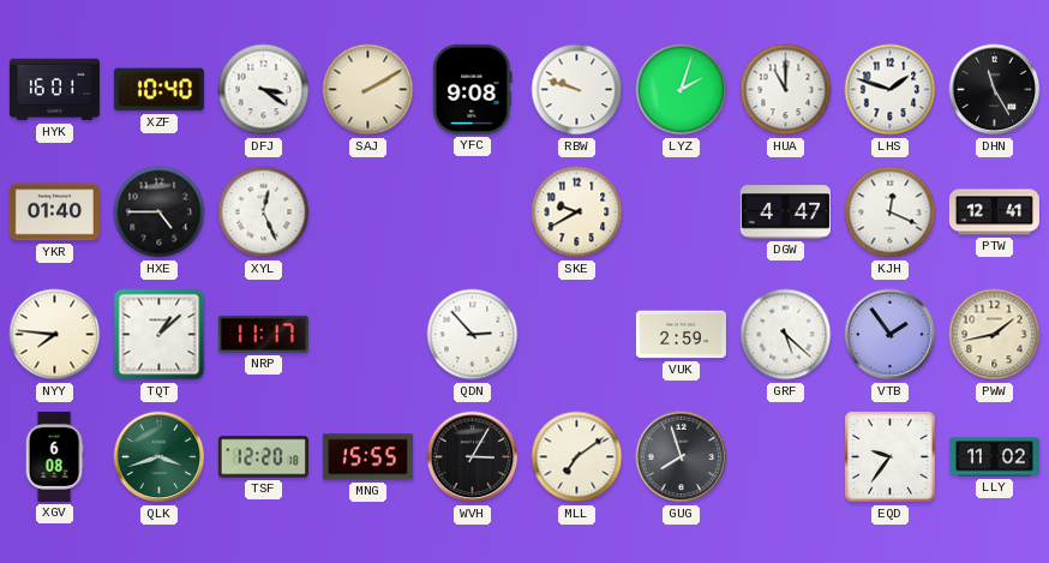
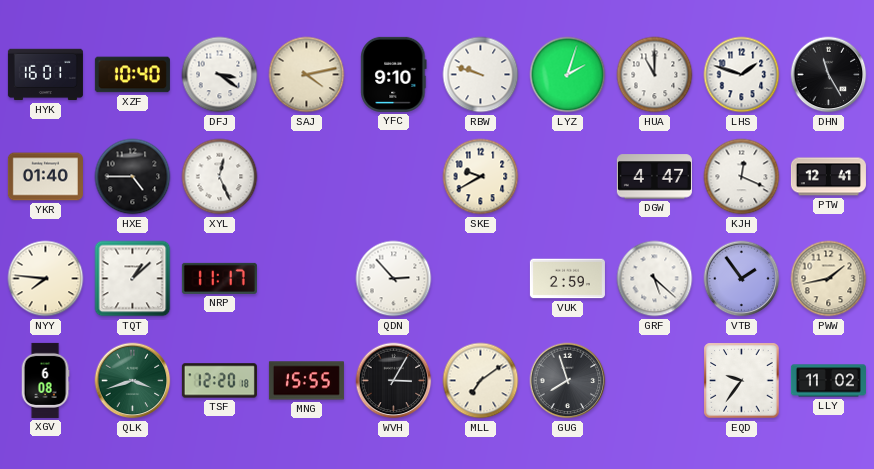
SAJ: 2:10 -> 4:13 (307, 75)
YFC: 9:08 -> 9:10 (394, 74)
